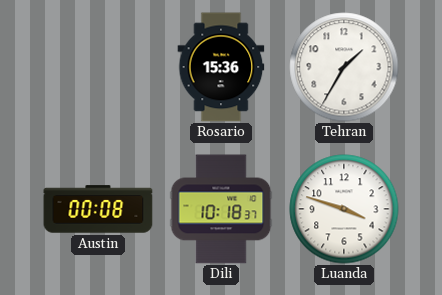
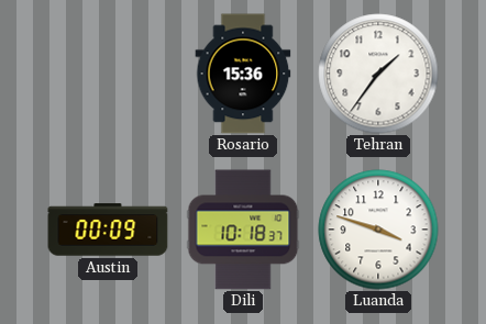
Tehran: 1:35 -> 1:36 (378, 74)
Austin: 00:08 -> 00:09 (108, 230)
